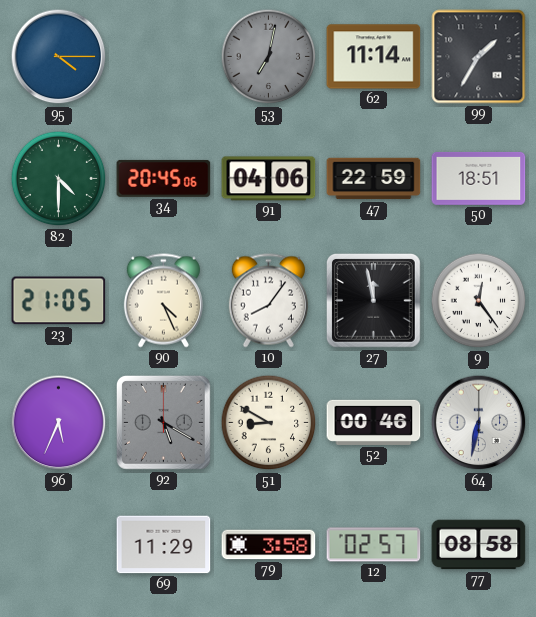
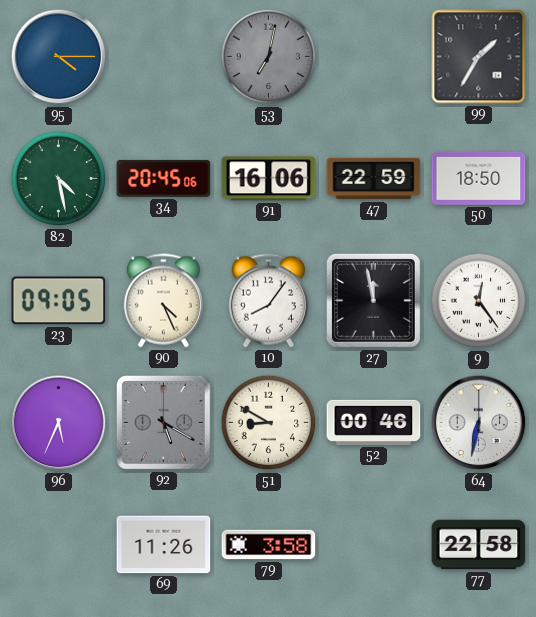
62: 11:14 -> none (374, 57)
82: 4:30 -> 4:28 (59, 179)
91: 04:06 -> 16:06 (269, 179)
50: 18:51 -> 18:50 (479, 178)
23: 21:05 -> 09:05 (59, 301)
69: 11:29 -> 11:26 (164, 545)
12: 02:57 -> none (374, 545)
77: 08:58 -> 22:58 (479, 545)
